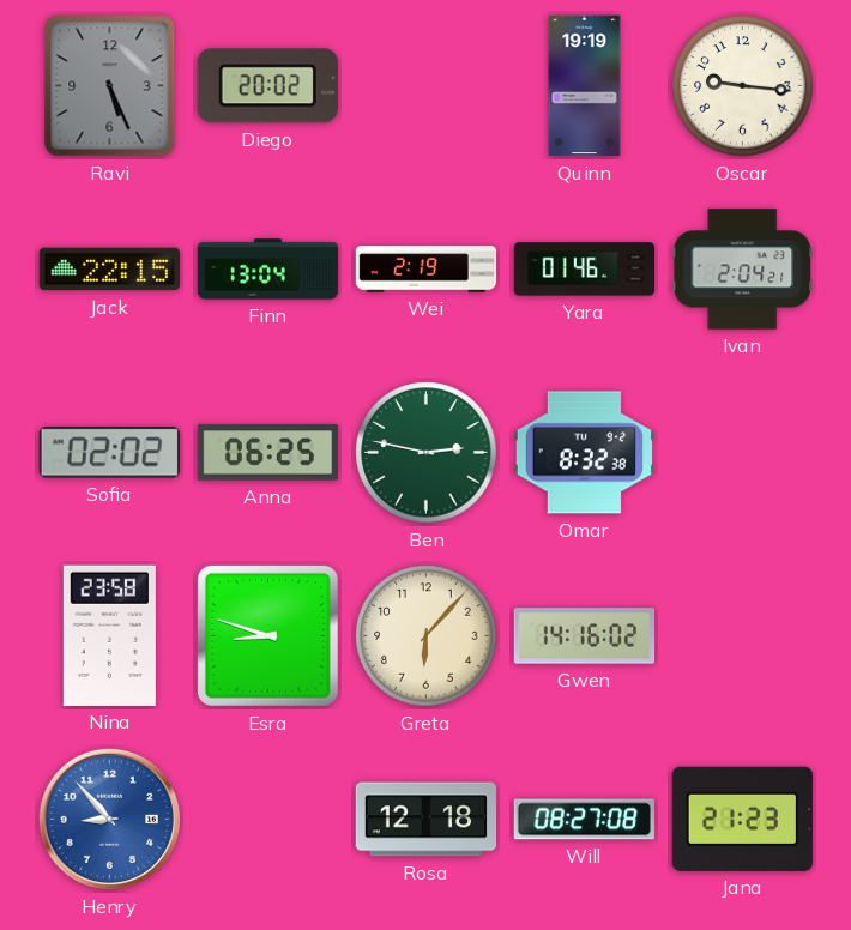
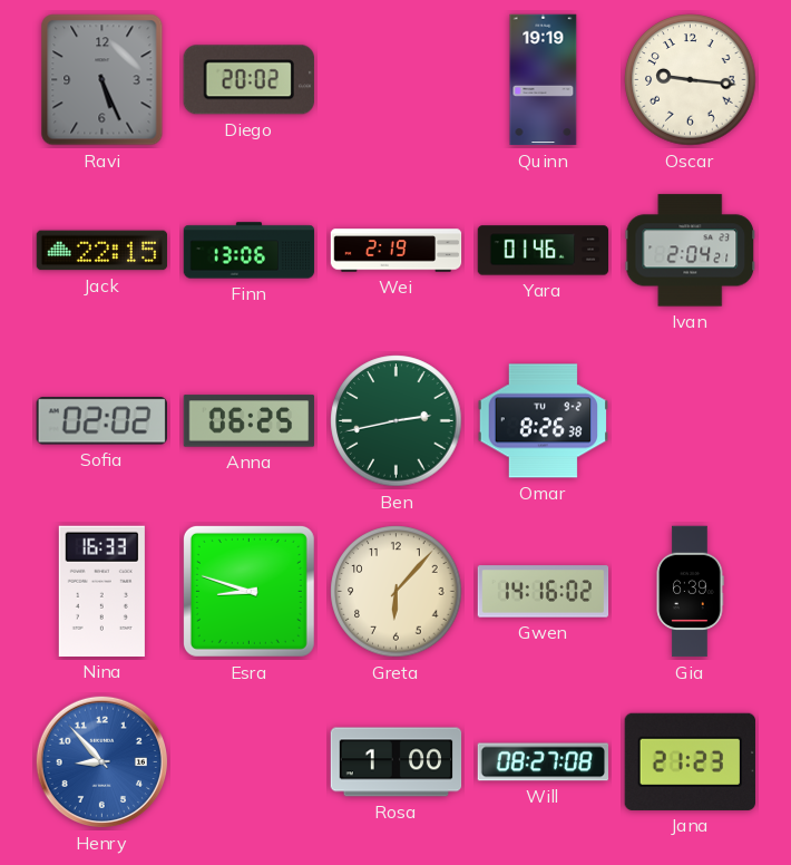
Finn: 13:04 -> 13:06 (250, 251)
Ben: 2:47 -> 2:43 (397, 421)
Omar: 8:32 -> 8:26 (543, 421)
Nina: 23:58 -> 16:33 (101, 591)
Gia: none -> 6:39 (690, 592)
Rosa: 12:18 -> 1:00 (397, 762)
